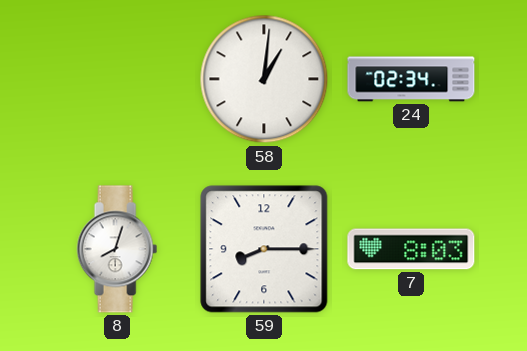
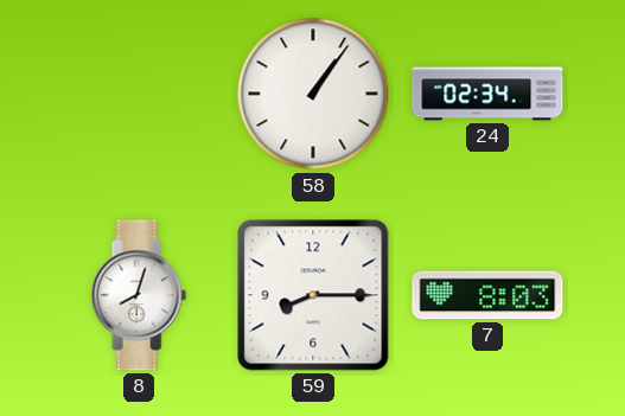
58: 1:01 -> 1:06 (313, 94)
